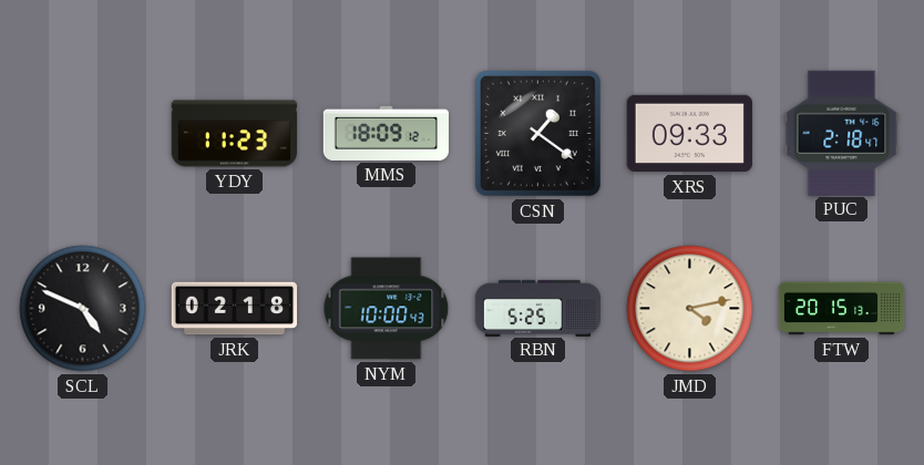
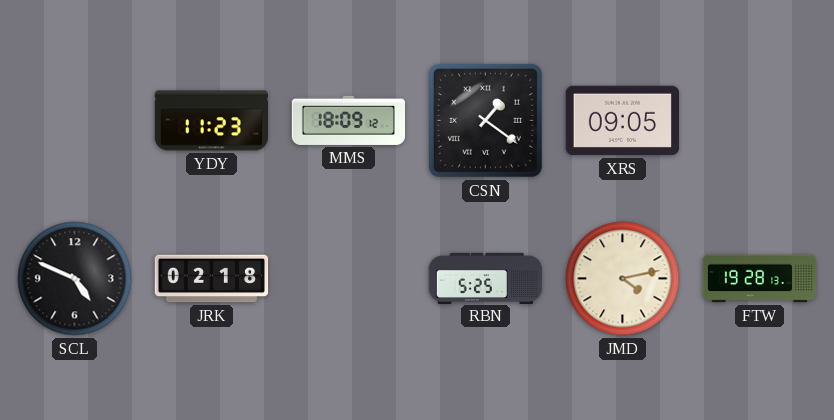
XRS: 09:33 -> 09:05 (622, 121)
PUC: 2:18 -> none (842, 133)
NYM: 10:00 -> none (387, 309)
FTW: 20:15 -> 19:28 (760, 279)
